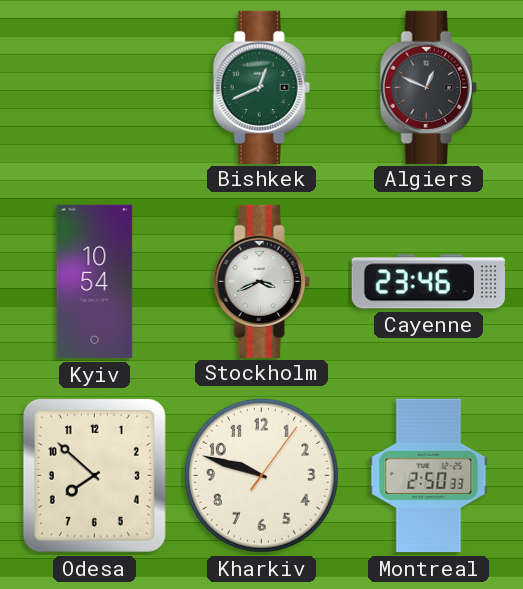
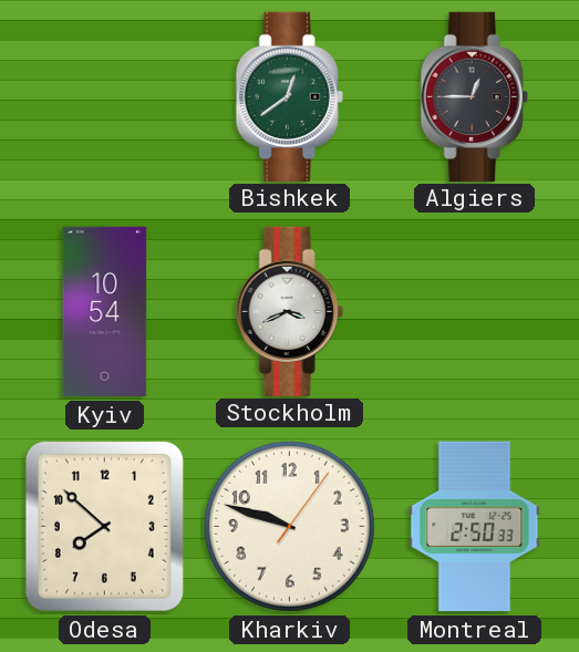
Bishkek: 12:41 -> 12:39 (289, 96)
Algiers: 12:49 -> 12:45 (474, 96)
Cayenne: 23:46 -> none (428, 282)
